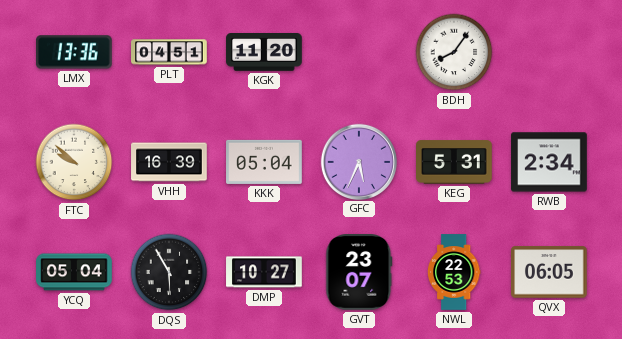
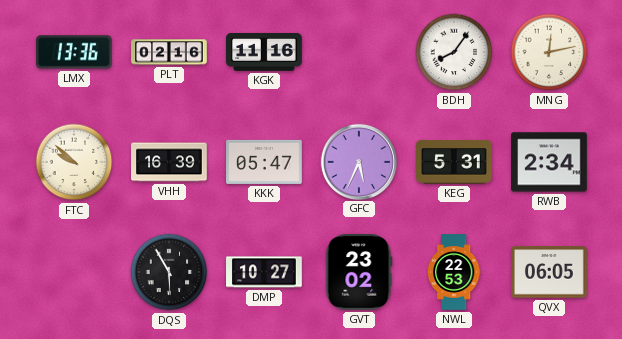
PLT: 04:51 -> 02:16 (169, 52)
KGK: 11:20 -> 11:16 (264, 52)
MNG: none -> 12:13 (549, 52)
KKK: 05:04 -> 05:47 (264, 162)
YCQ: 05:04 -> none (74, 272)
GVT: 23:07 -> 23:02 (359, 273)
